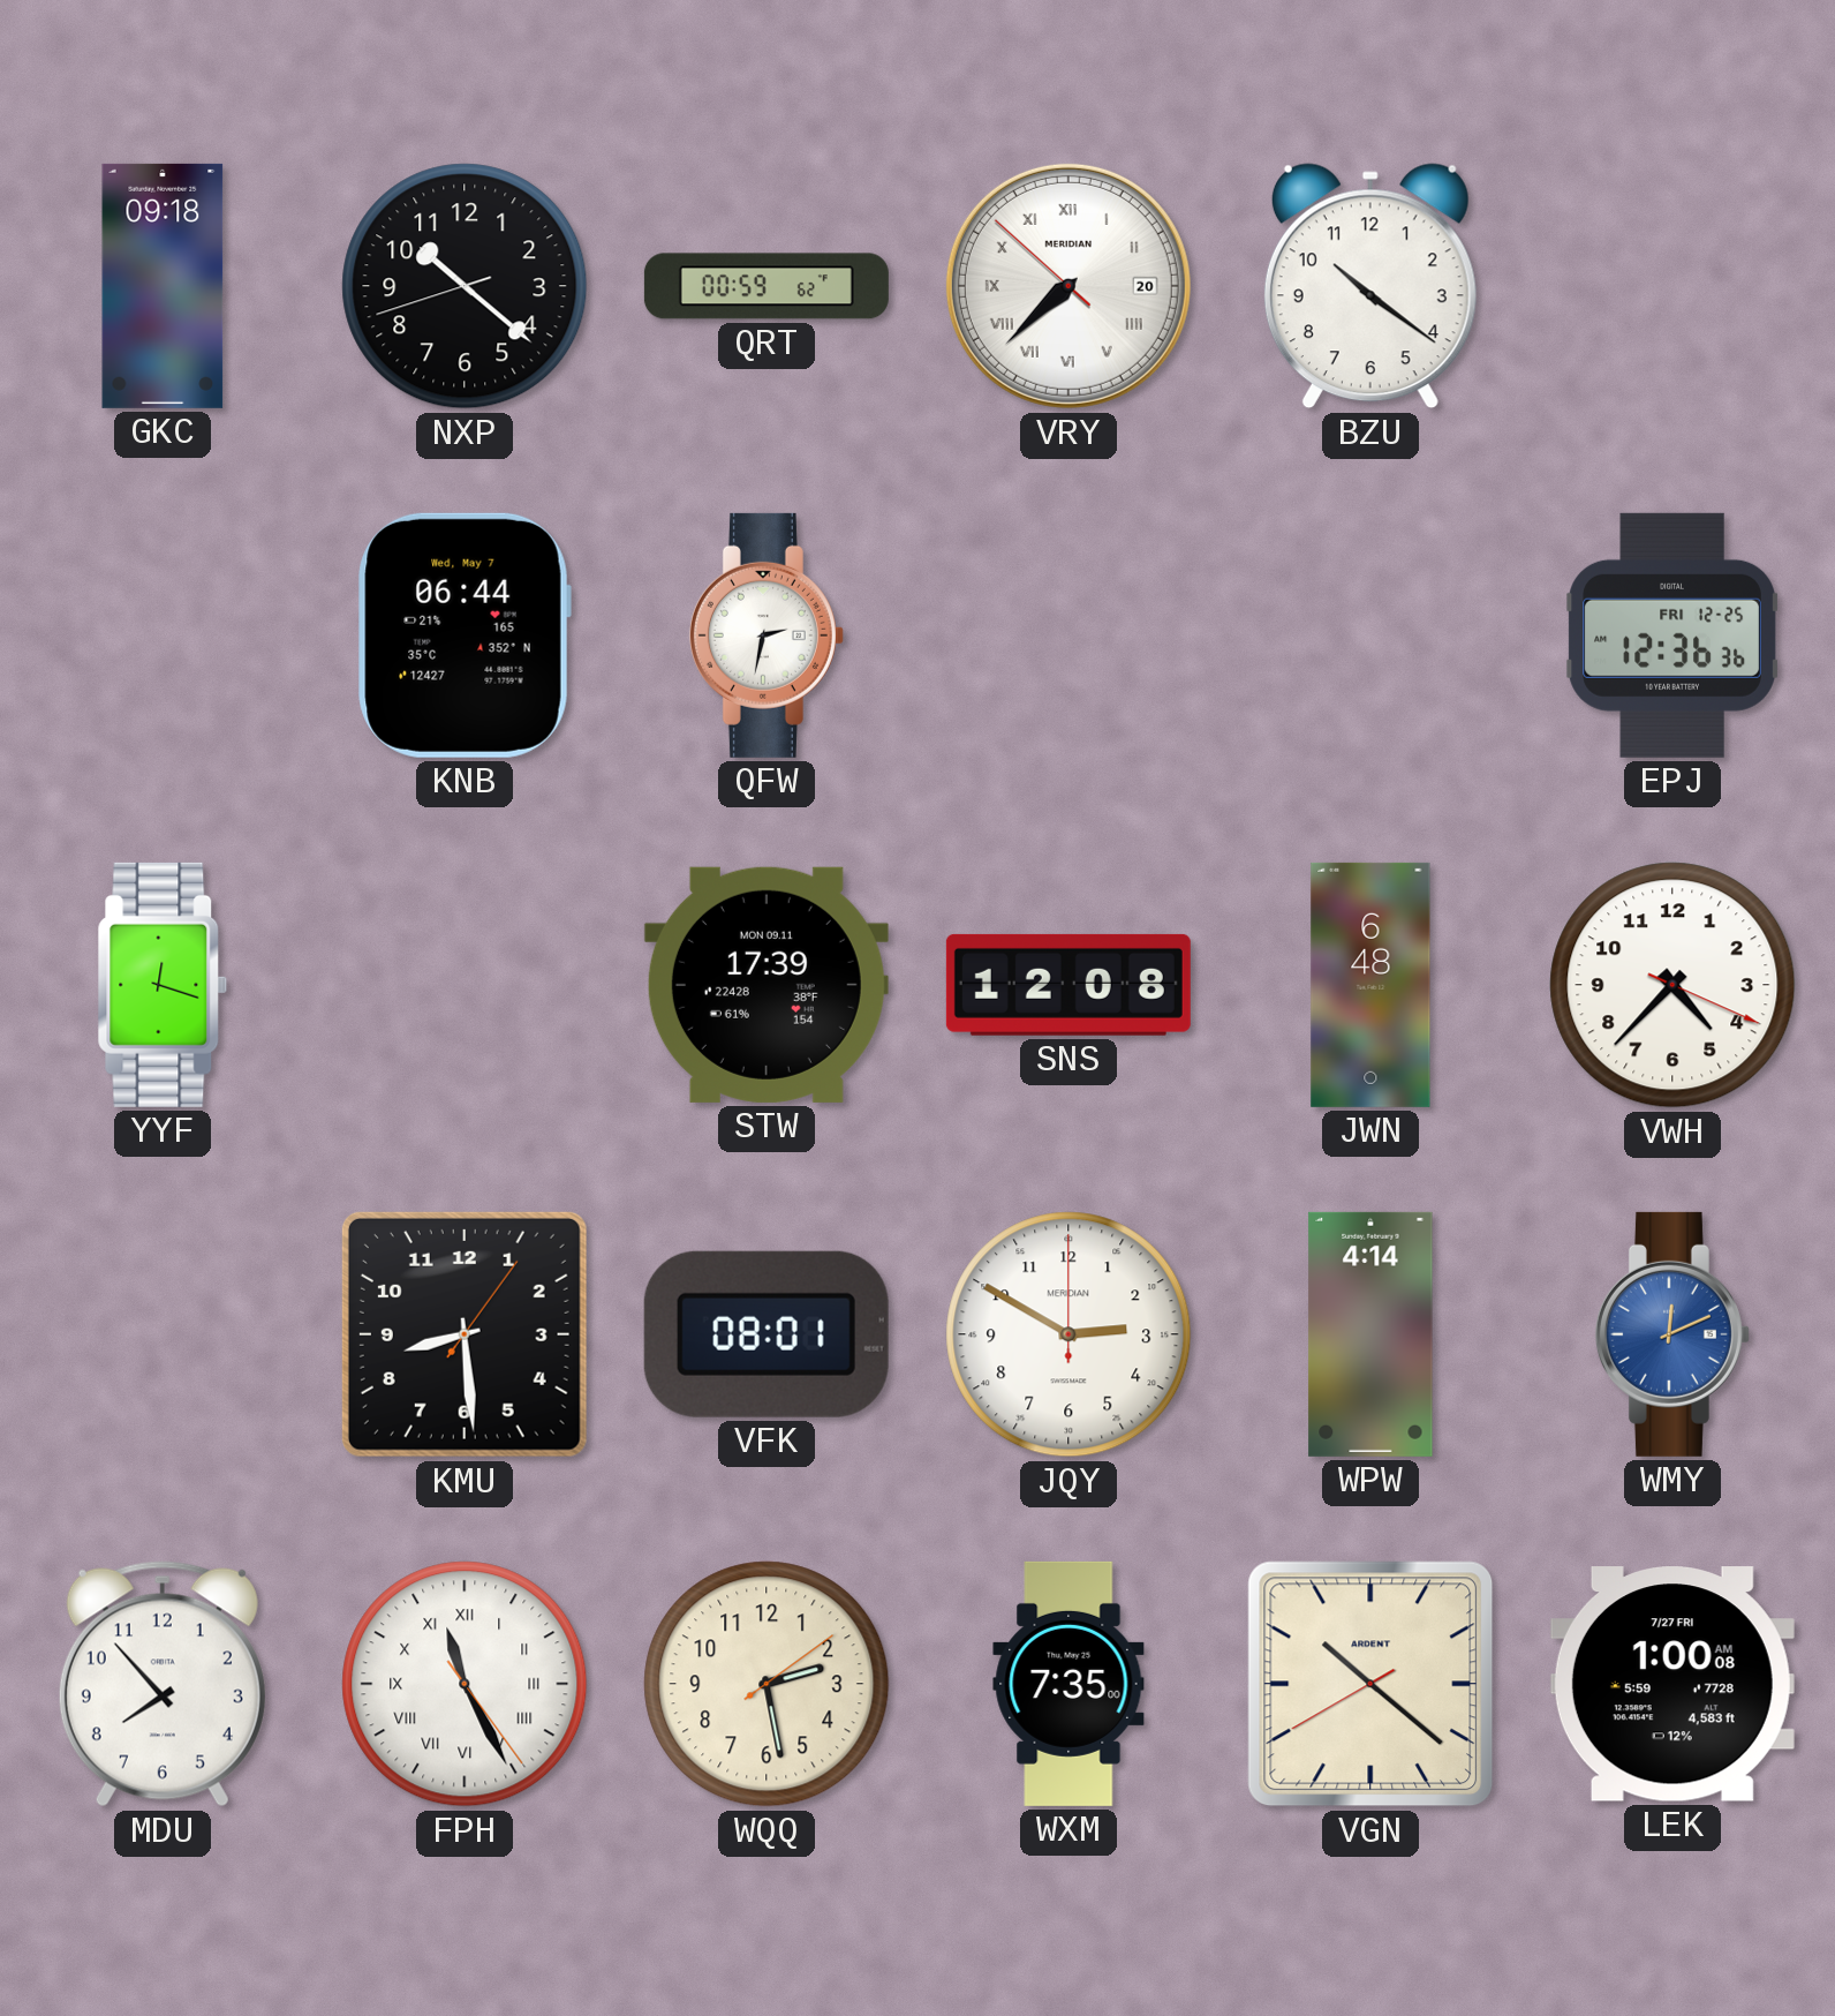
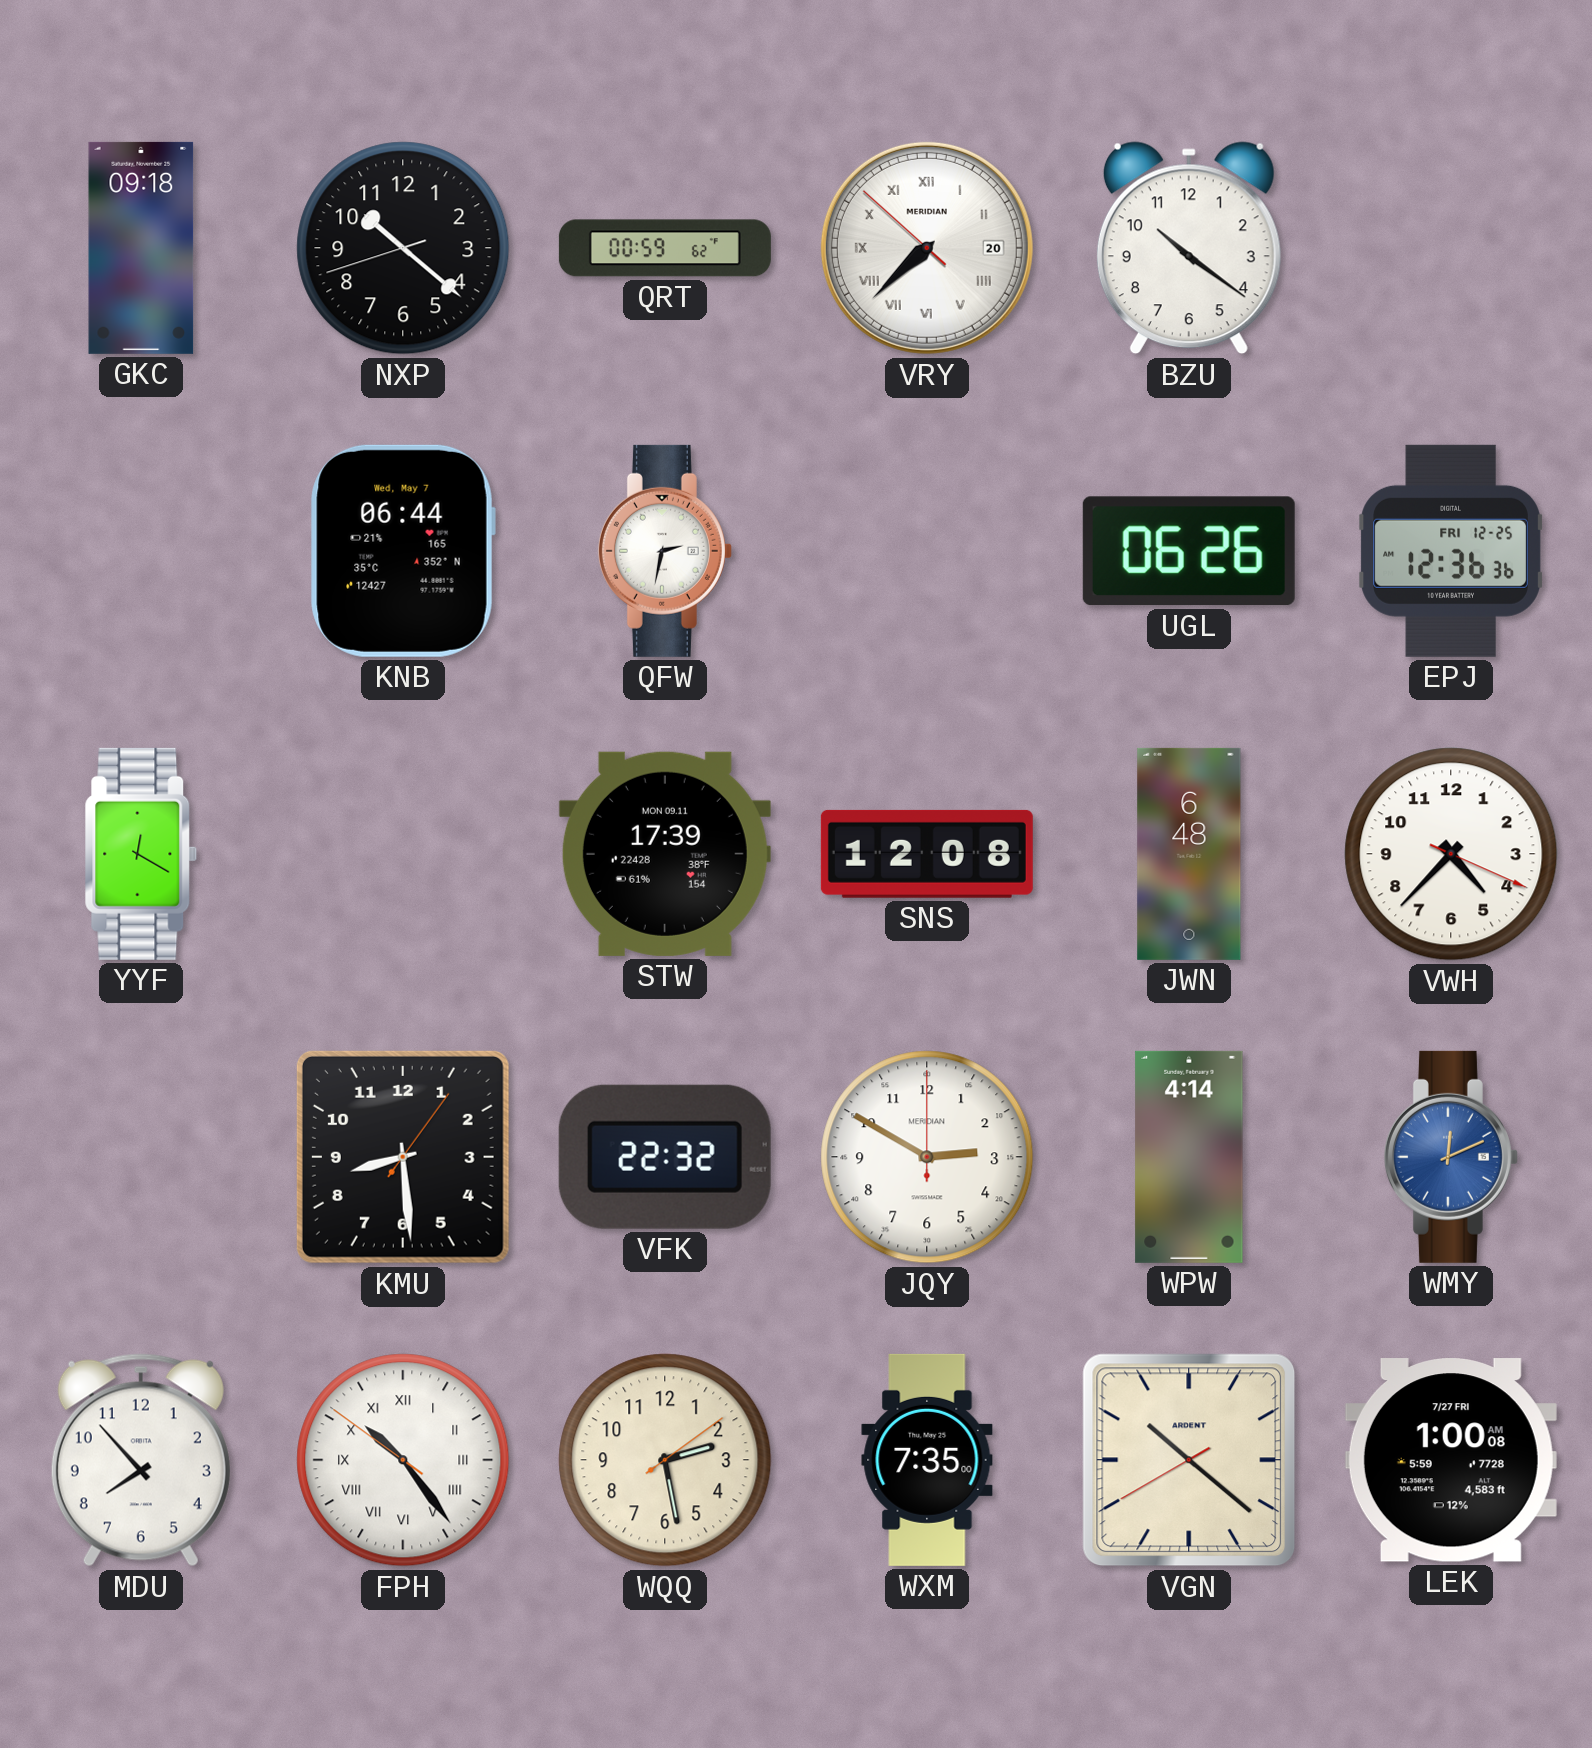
UGL: none -> 06:26 (1189, 551)
YYF: 12:18 -> 12:20 (141, 854)
VFK: 08:01 -> 22:32 (665, 1157)
FPH: 11:25 -> 10:23 (403, 1460)
